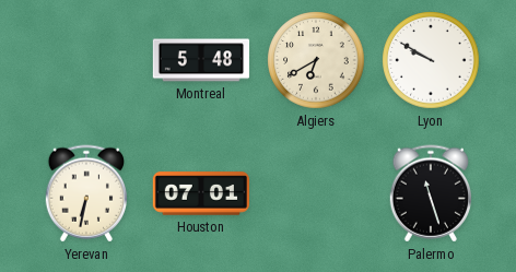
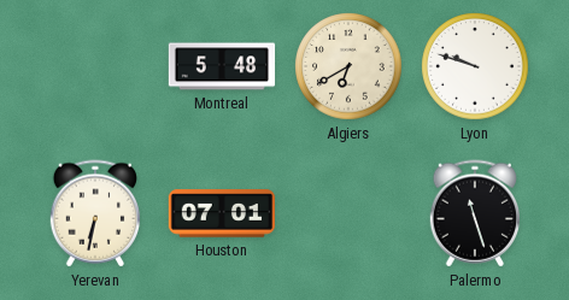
Lyon: 9:50 -> 9:48 (475, 66)
